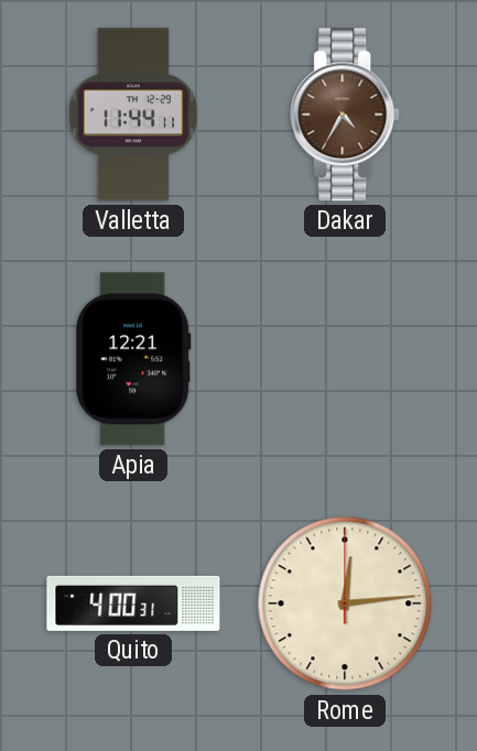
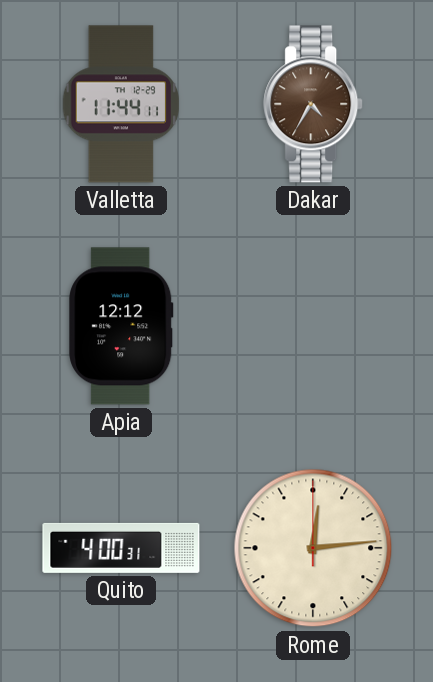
Apia: 12:21 -> 12:12 (121, 326)
